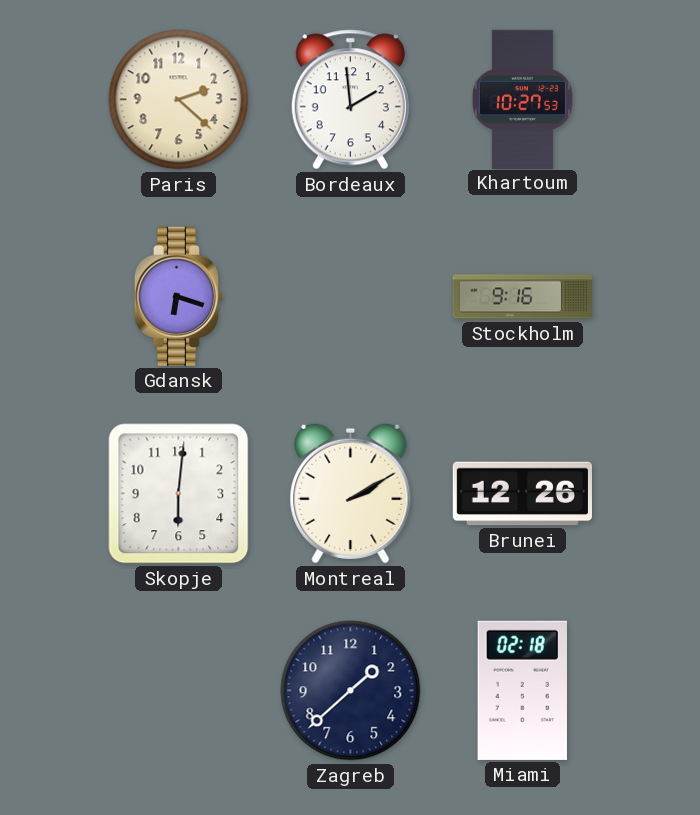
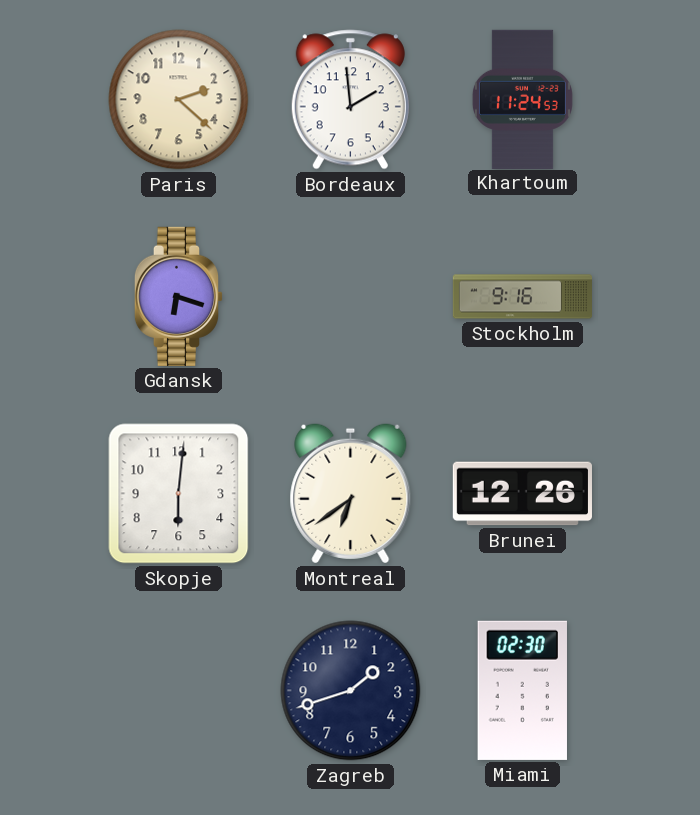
Khartoum: 10:27 -> 11:24 (522, 99)
Montreal: 2:10 -> 6:39 (351, 494)
Zagreb: 1:38 -> 1:42 (351, 691)
Miami: 02:18 -> 02:30 (522, 690)
